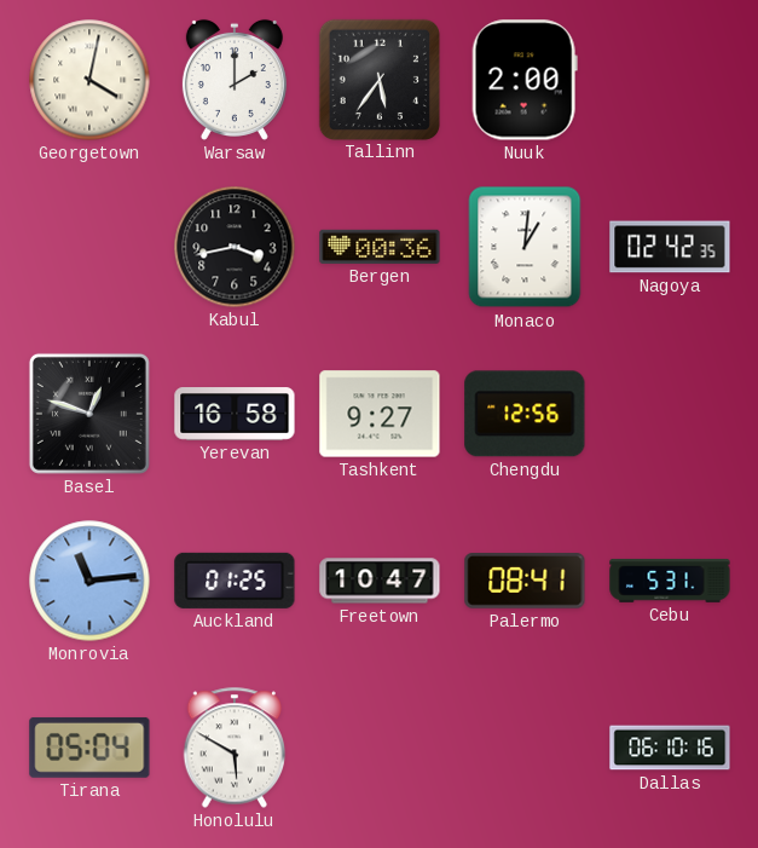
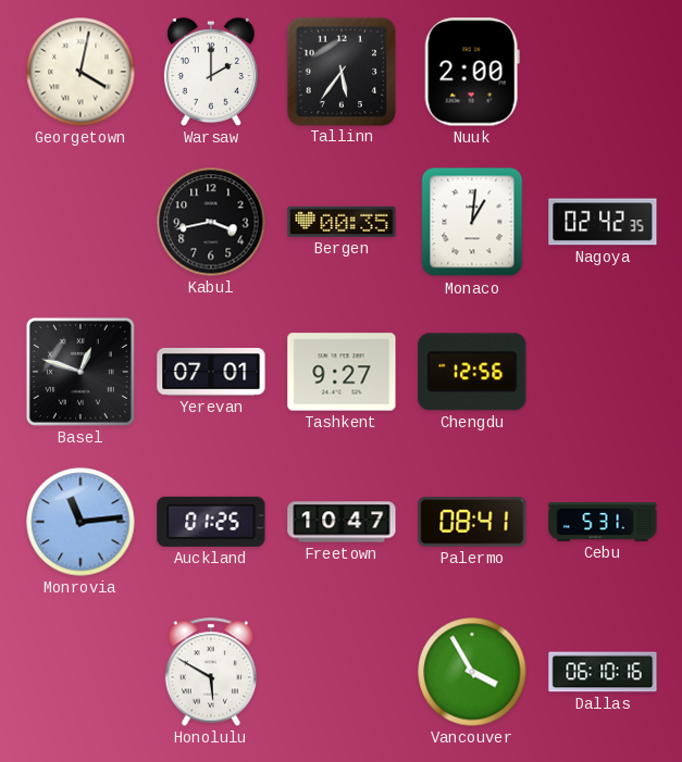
Bergen: 00:36 -> 00:35 (342, 222)
Yerevan: 16:58 -> 07:01 (211, 372)
Tirana: 05:04 -> none (89, 748)
Vancouver: none -> 3:55 (472, 672)
